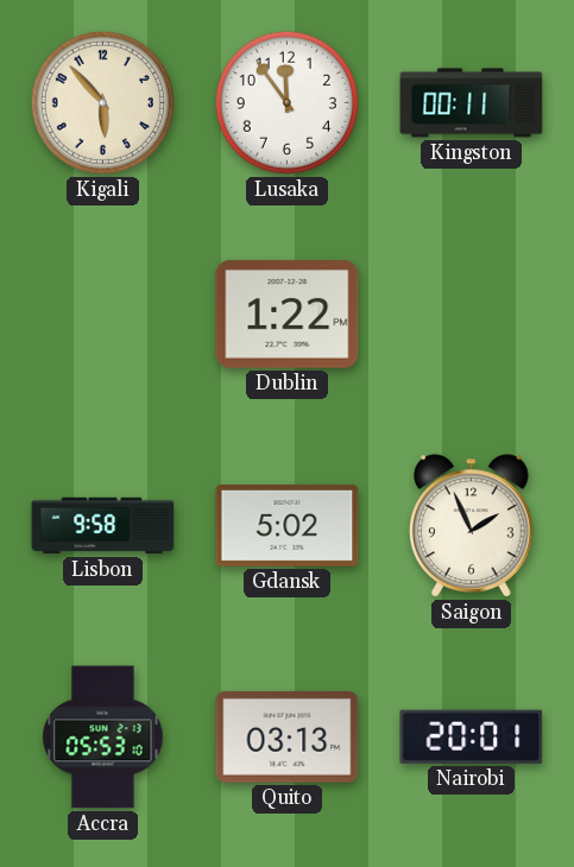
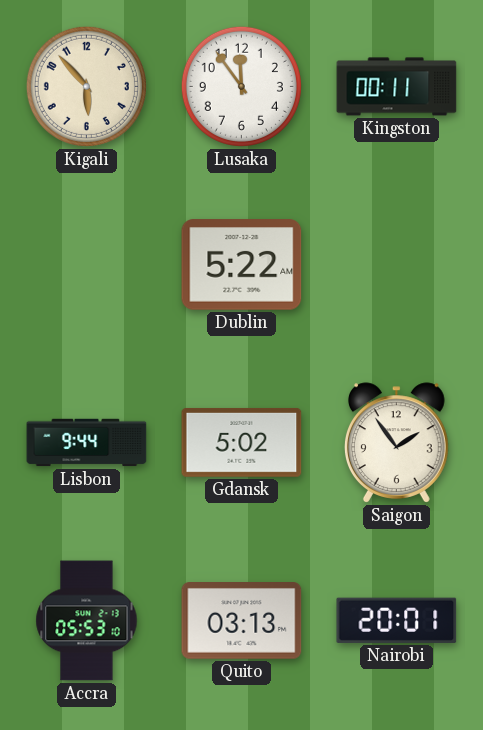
Dublin: 1:22 -> 5:22 (242, 265)
Lisbon: 9:58 -> 9:44 (87, 443)
Saigon: 1:56 -> 1:54 (396, 443)
